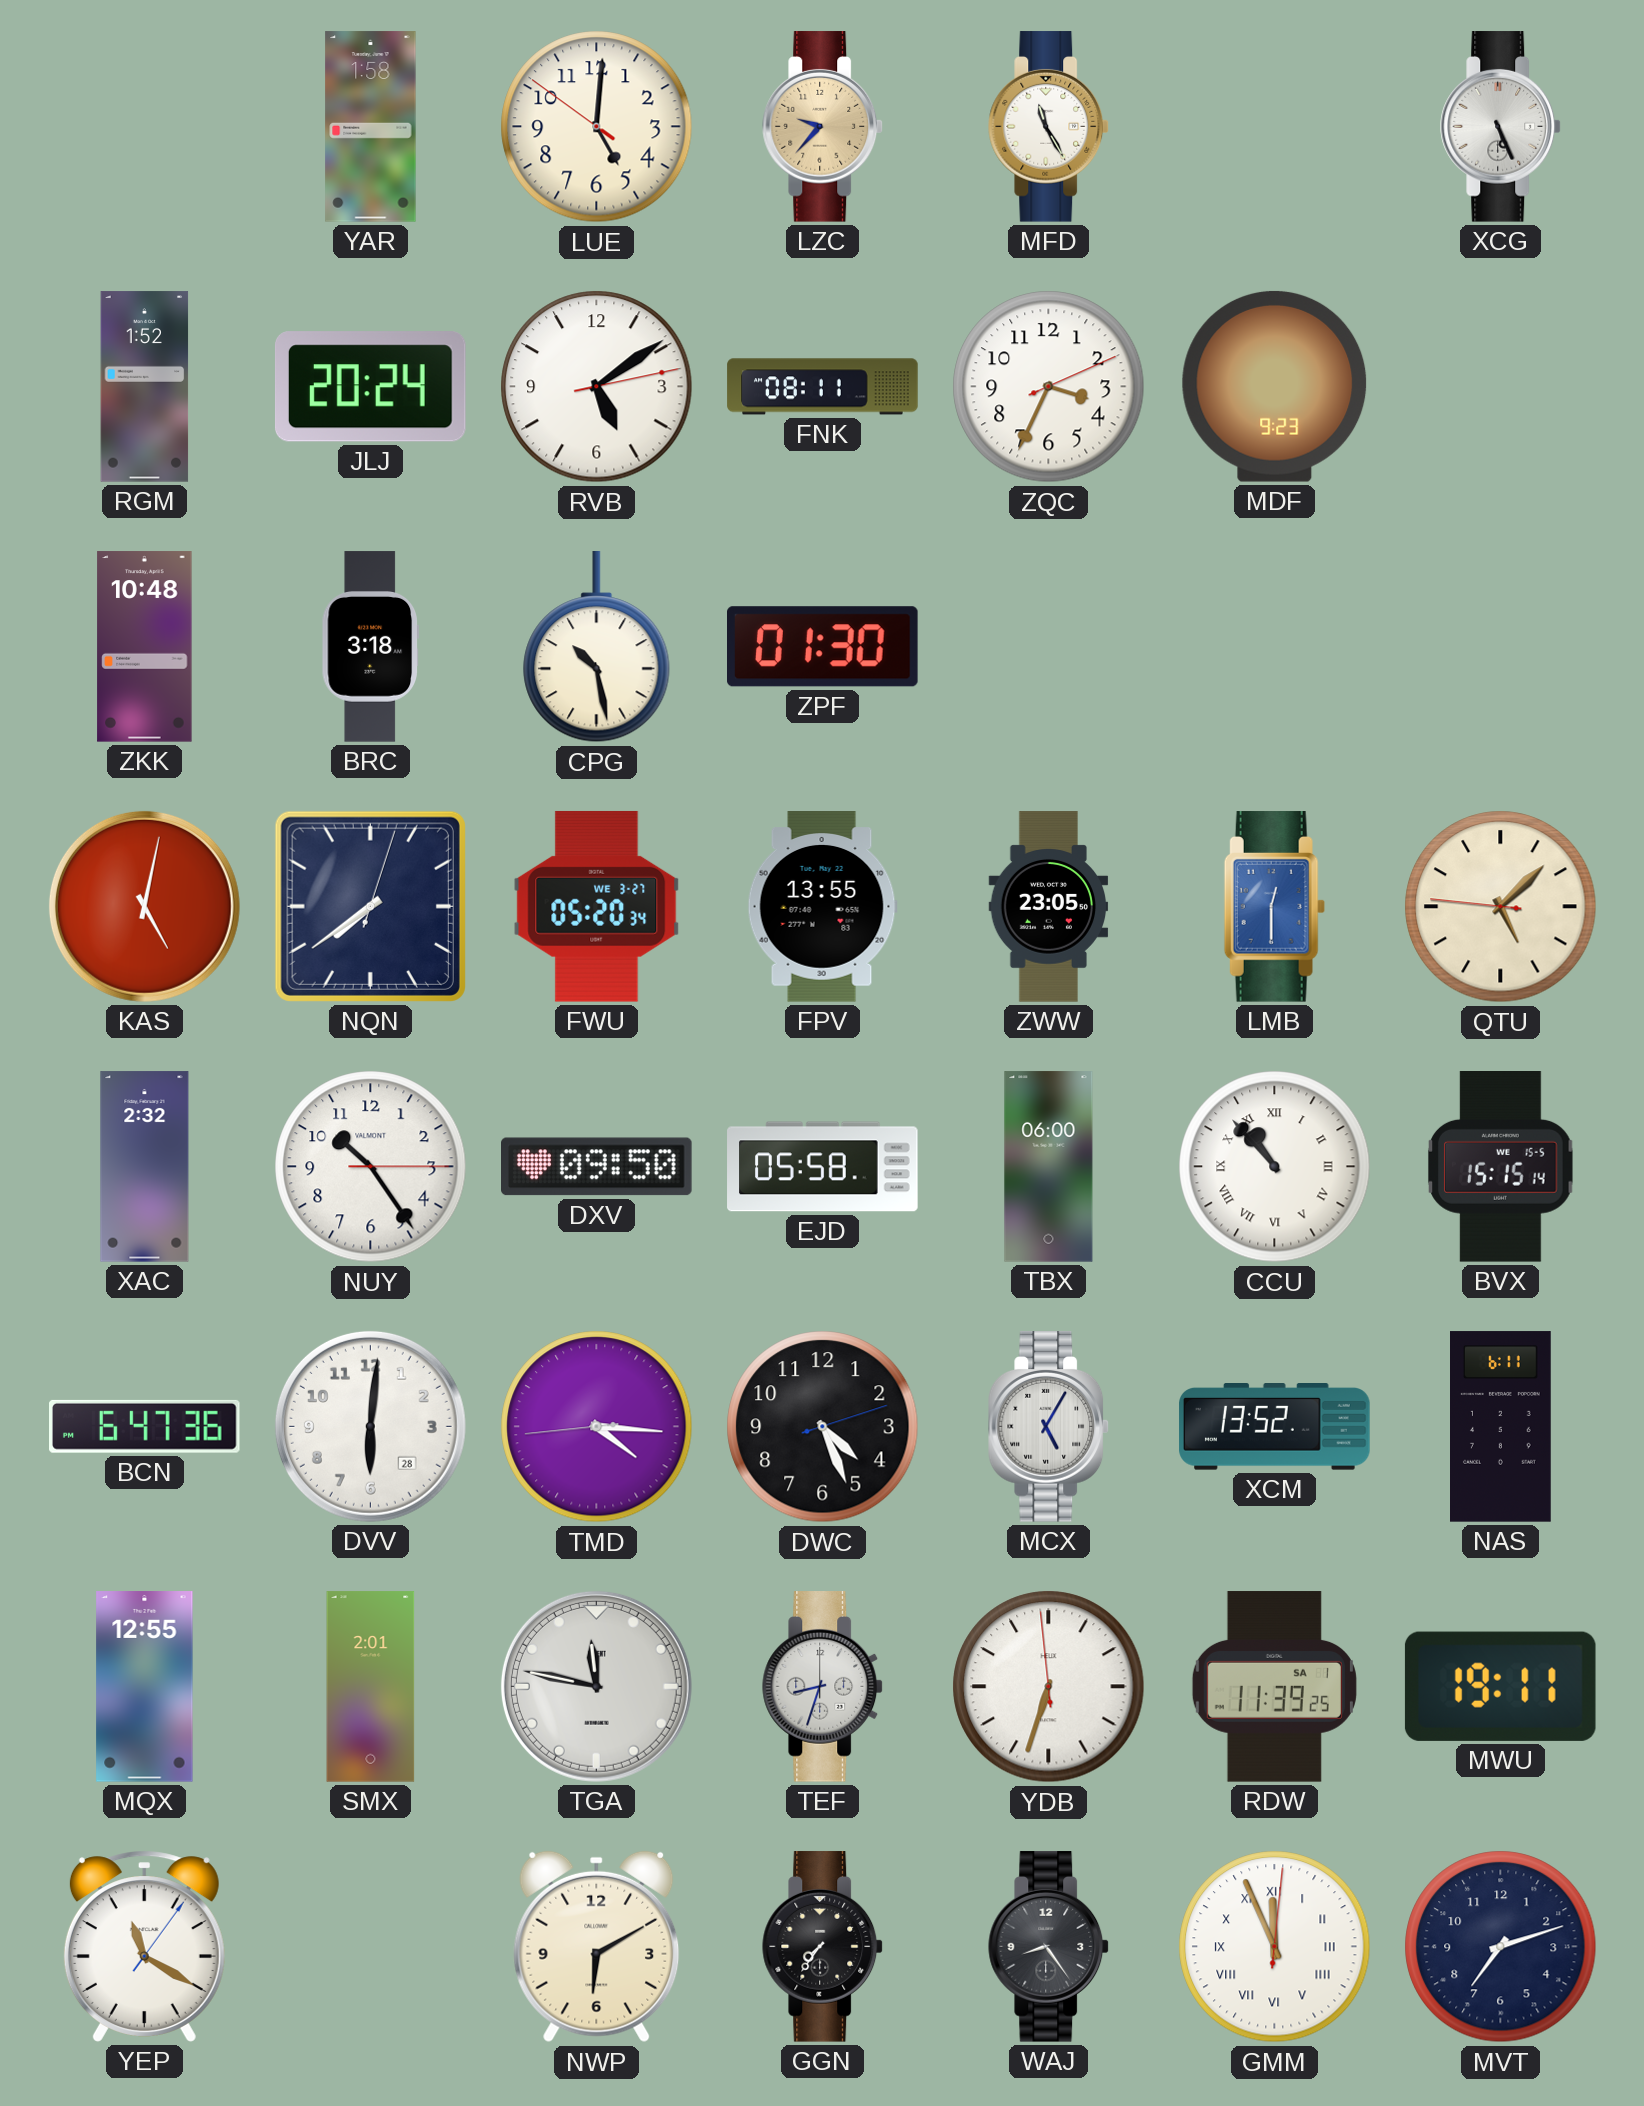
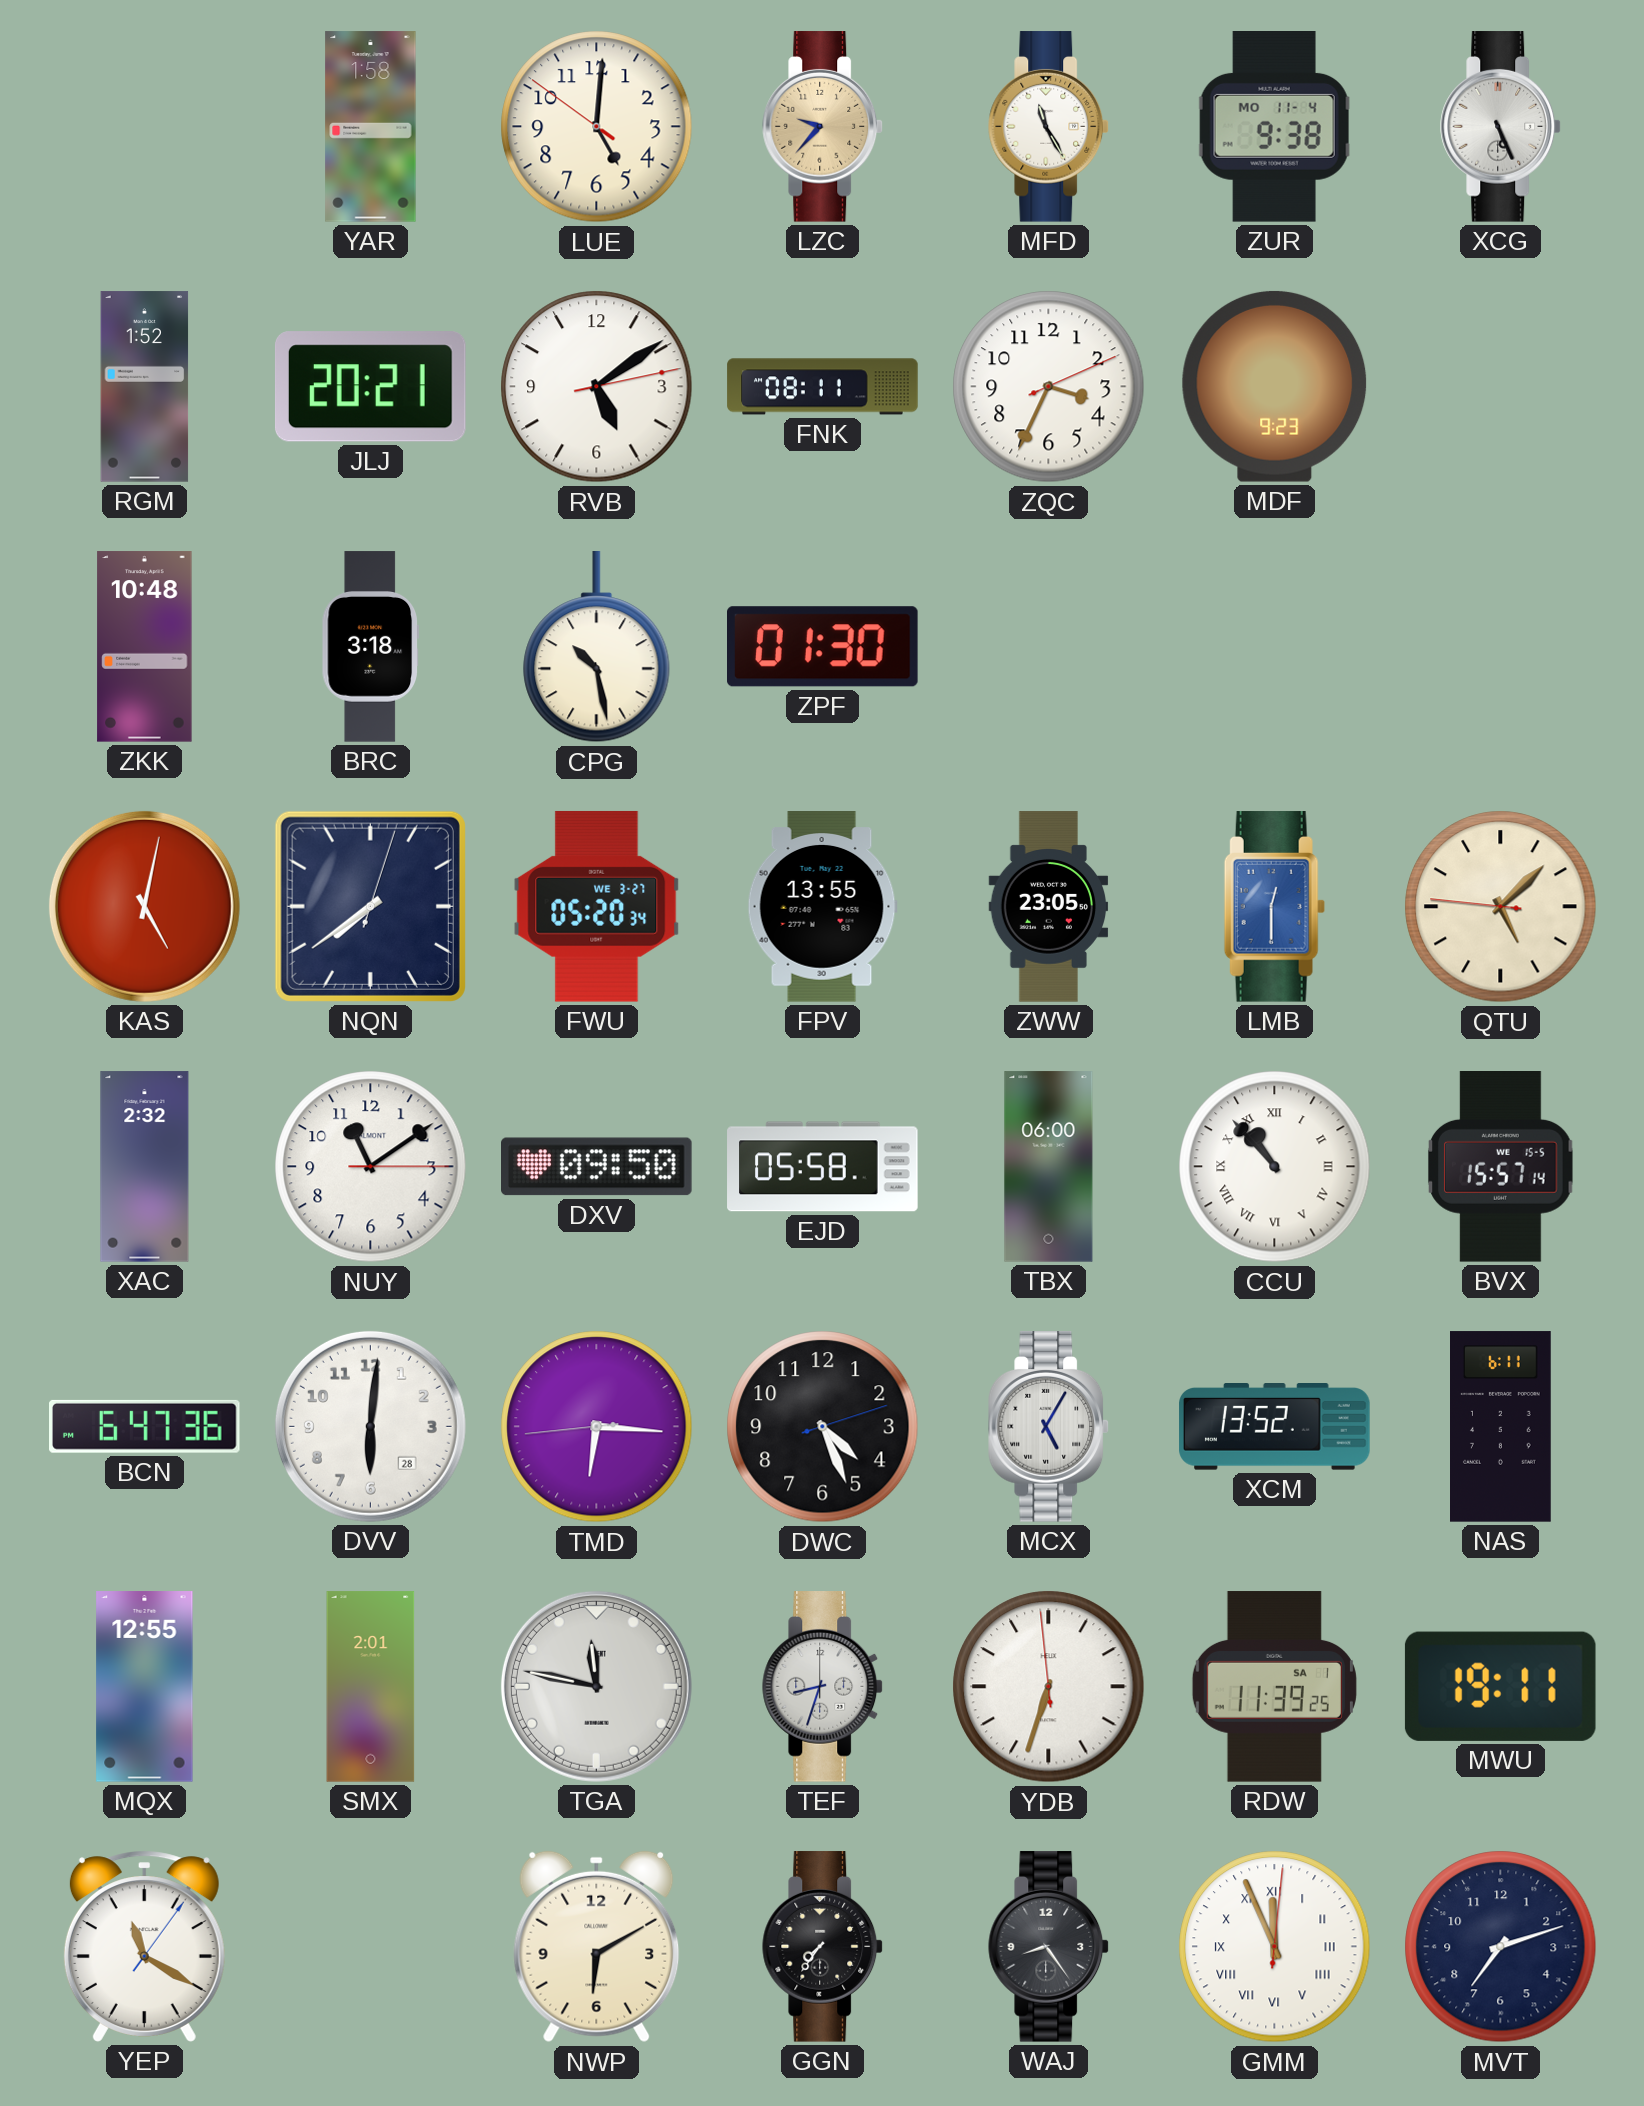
ZUR: none -> 9:38 (1274, 127)
JLJ: 20:24 -> 20:21 (370, 387)
NUY: 10:24 -> 11:09 (371, 1167)
BVX: 15:15 -> 15:57 (1501, 1167)
TMD: 4:15 -> 6:15 (597, 1427)
